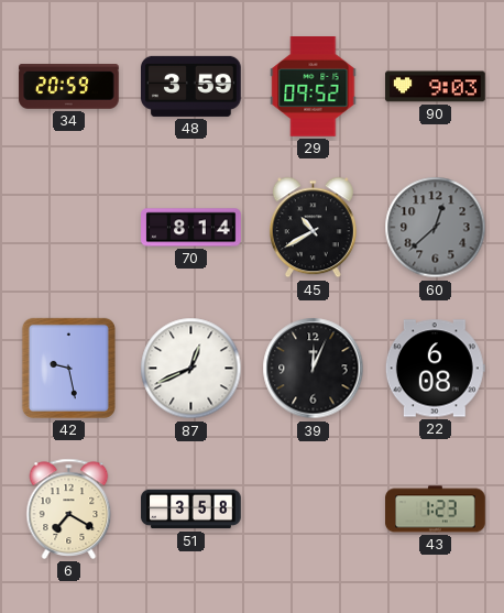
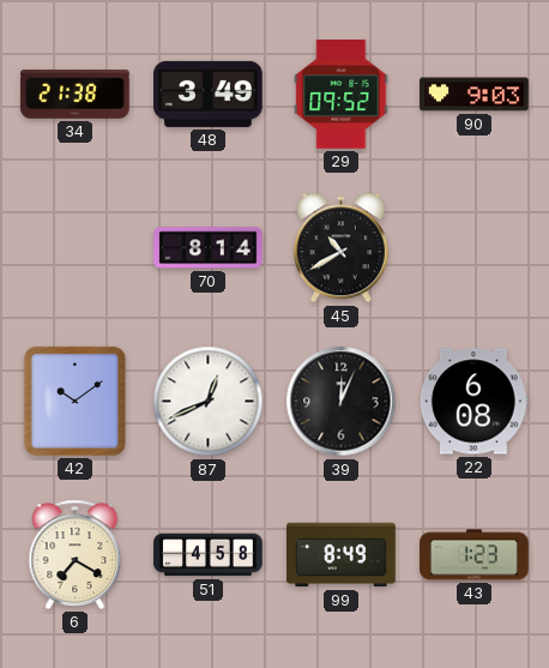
34: 20:59 -> 21:38 (76, 95)
48: 3:59 -> 3:49 (209, 94)
60: 12:38 -> none (436, 228)
42: 9:28 -> 10:09 (74, 401)
51: 3:58 -> 4:58 (209, 555)
99: none -> 8:49 (342, 555)
